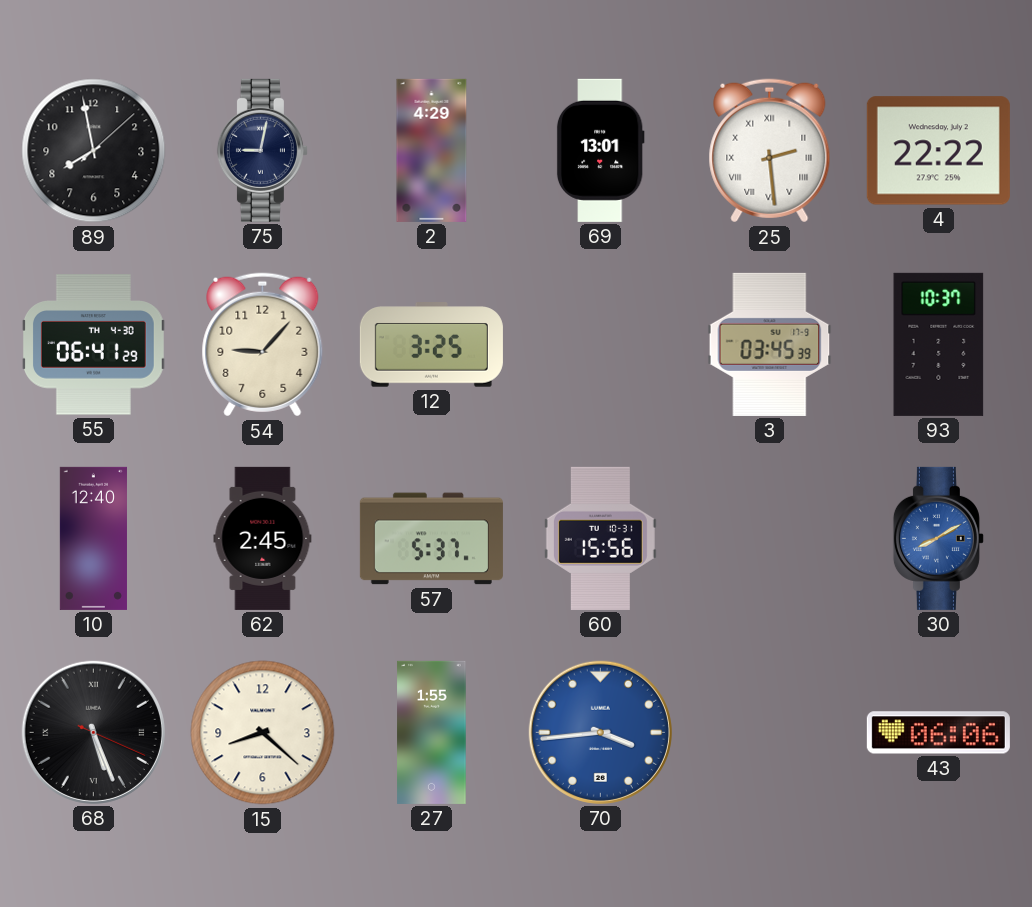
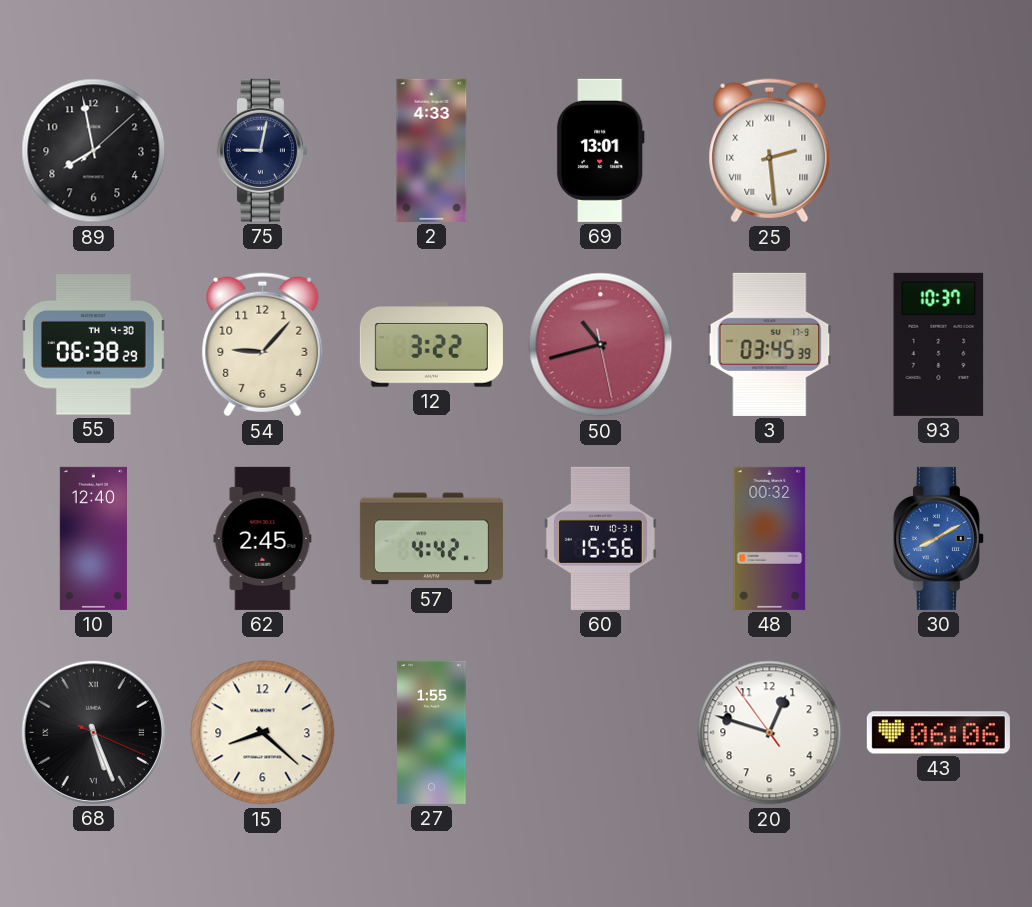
2: 4:29 -> 4:33 (432, 150)
4: 22:22 -> none (938, 151)
55: 06:41 -> 06:38 (93, 345)
12: 3:25 -> 3:22 (431, 345)
50: none -> 10:42 (601, 345)
57: 5:37 -> 4:42 (431, 539)
48: none -> 00:32 (770, 538)
70: 3:44 -> none (600, 732)
20: none -> 12:47 (770, 733)
